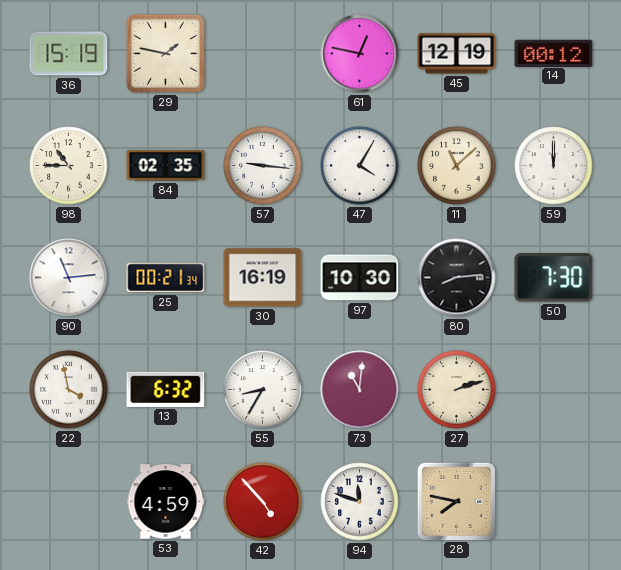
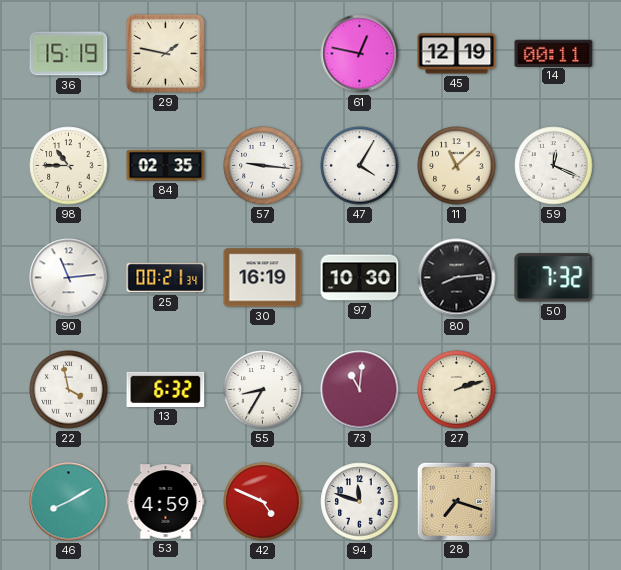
14: 00:12 -> 00:11 (554, 53)
59: 12:00 -> 12:19 (554, 166)
50: 7:30 -> 7:32 (554, 278)
46: none -> 8:10 (69, 502)
42: 4:53 -> 4:49 (263, 502)
28: 7:47 -> 7:18 (456, 501)
